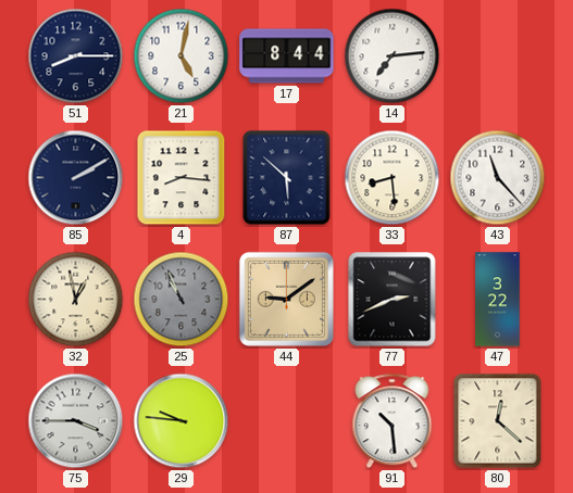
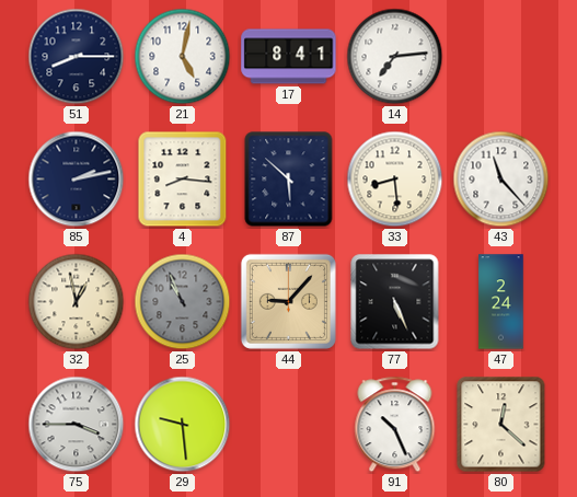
17: 8:44 -> 8:41 (289, 57)
85: 2:10 -> 2:13 (77, 180)
44: 9:09 -> 9:07 (288, 301)
77: 2:41 -> 5:26 (395, 302)
47: 3:22 -> 2:24 (501, 302)
29: 9:46 -> 9:29 (183, 425)
91: 10:29 -> 10:26 (395, 425)
